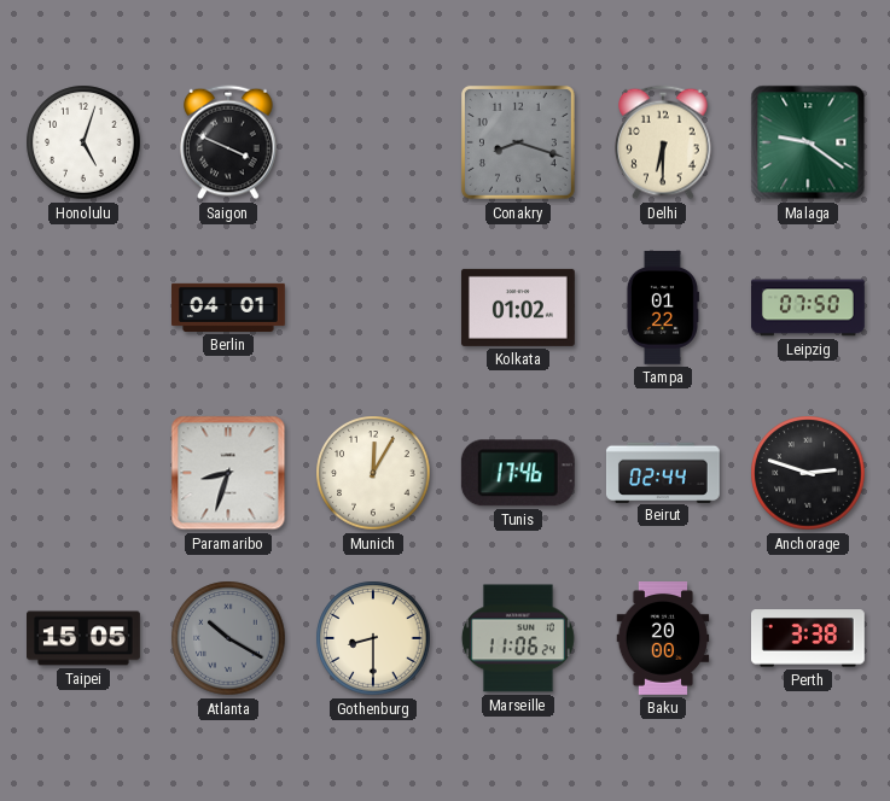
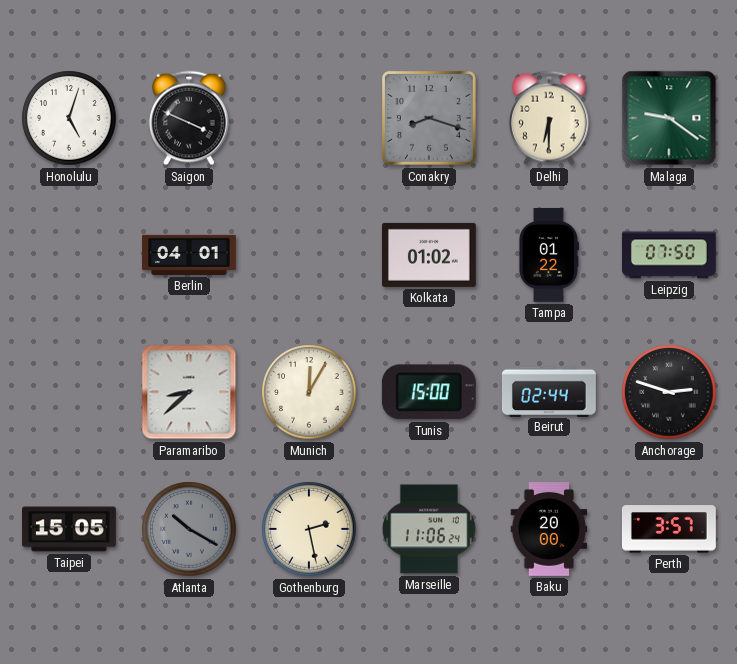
Paramaribo: 8:33 -> 8:38 (189, 392)
Tunis: 17:46 -> 15:00 (429, 392)
Gothenburg: 8:30 -> 2:28 (309, 529)
Perth: 3:38 -> 3:57 (669, 529)
